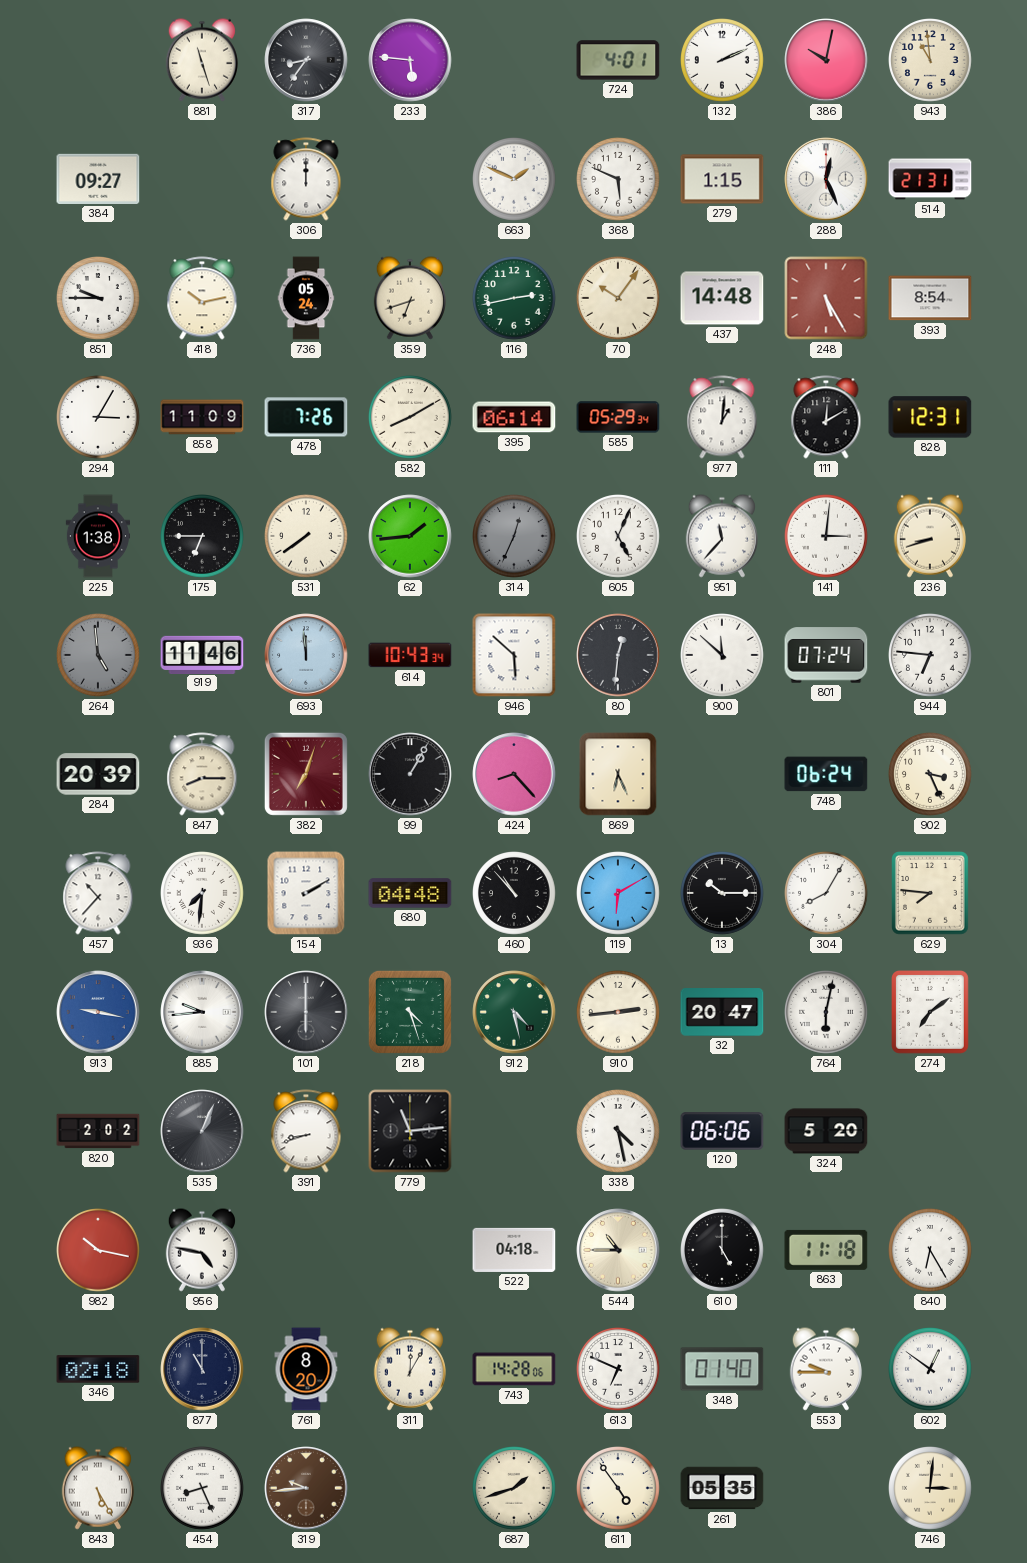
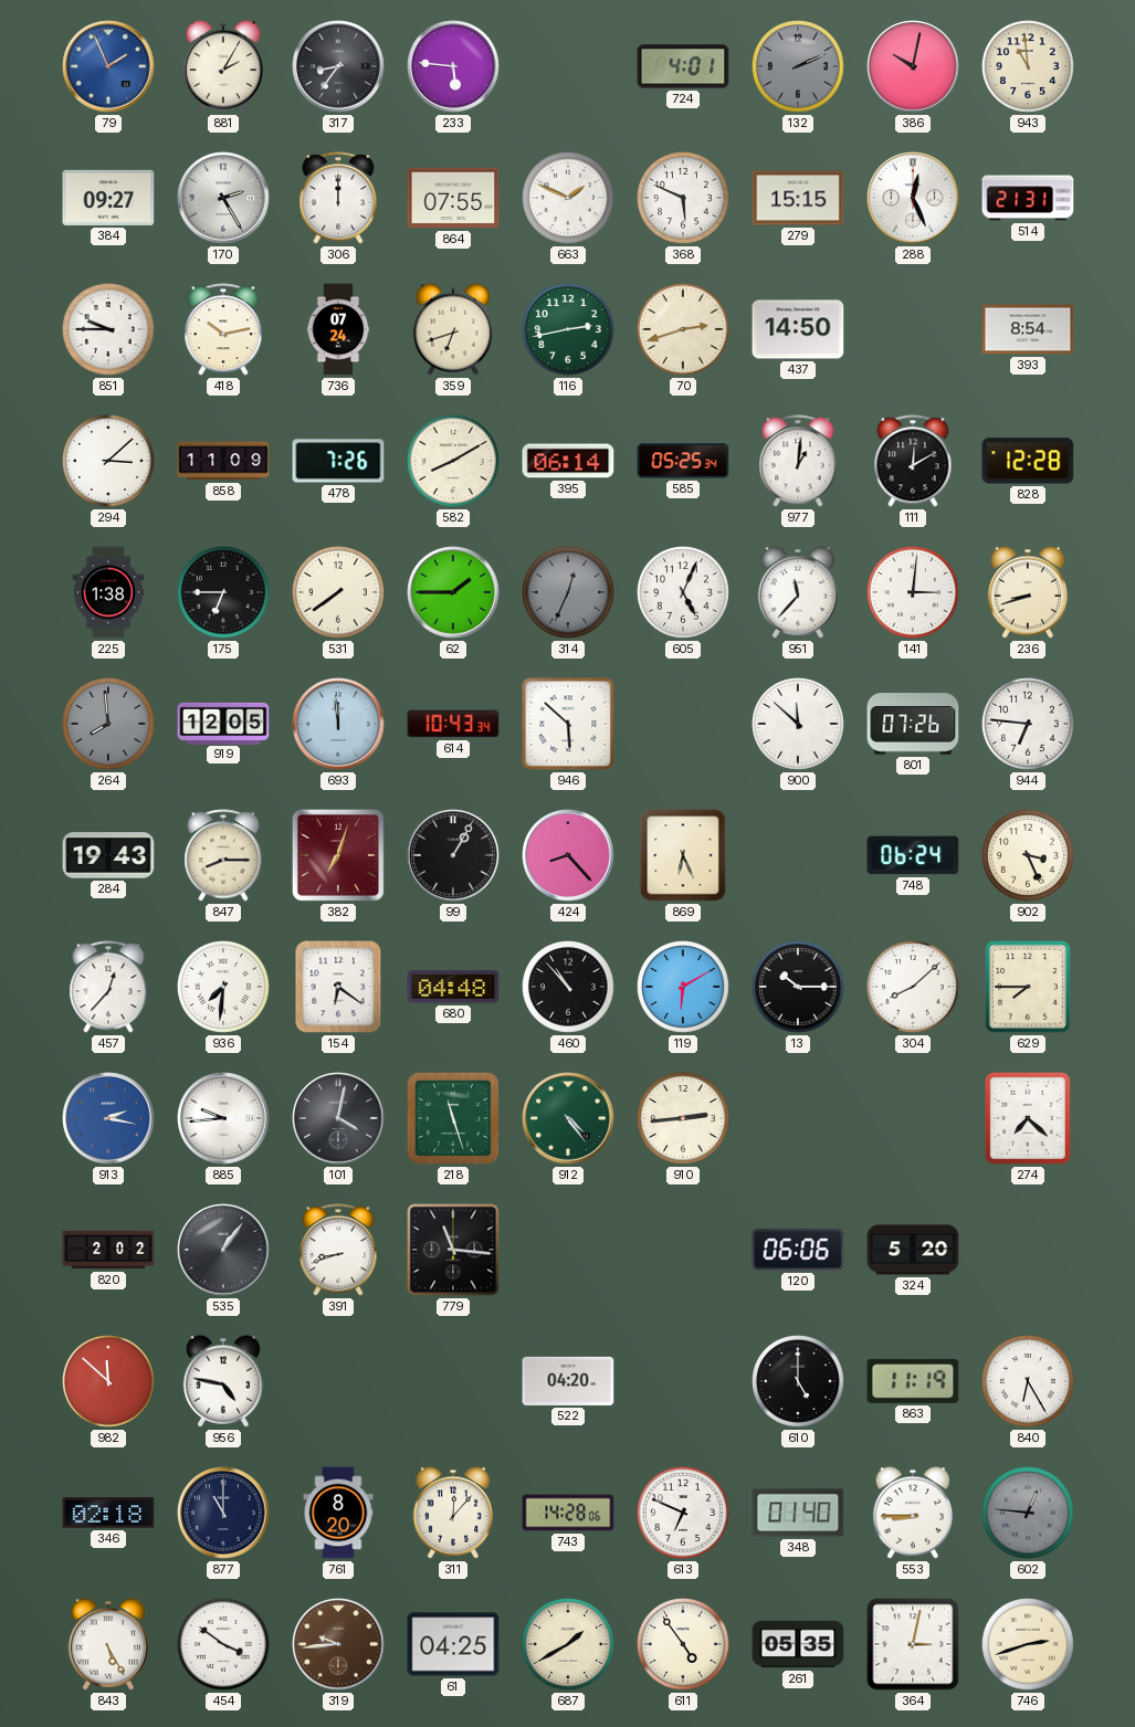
79: none -> 1:56 (108, 66)
881: 11:27 -> 2:05 (222, 66)
132 dial: white -> grey (799, 67)
170: none -> 2:25 (223, 198)
864: none -> 07:55 (453, 198)
279: 1:15 -> 15:15 (798, 198)
736: 05:24 -> 07:24 (338, 329)
70: 10:06 -> 2:42 (684, 330)
437: 14:48 -> 14:50 (798, 329)
248: 5:25 -> none (826, 298)
294: 3:05 -> 3:08 (109, 462)
585: 05:29 -> 05:25 (683, 461)
828: 12:31 -> 12:28 (1028, 461)
62: 1:44 -> 1:45 (453, 592)
264: 4:59 -> 7:59 (109, 725)
919: 11:46 -> 12:05 (223, 723)
80: 12:31 -> none (618, 655)
801: 07:24 -> 07:26 (913, 724)
284: 20:39 -> 19:43 (108, 855)
457: 10:37 -> 12:37 (108, 987)
154: 2:10 -> 6:21 (338, 987)
304: 8:05 -> 8:08 (914, 988)
629: 7:46 -> 7:45 (1029, 988)
913: 9:17 -> 2:17 (108, 1118)
101: 6:00 -> 4:02 (338, 1118)
218: 4:27 -> 11:27 (453, 1118)
912: 4:28 -> 4:24 (568, 1118)
32: 20:47 -> none (722, 1012)
764: 6:02 -> none (827, 1013)
274: 7:09 -> 7:22 (1029, 1119)
535: 1:04 -> 1:06 (223, 1250)
779: 11:14 -> 11:16 (453, 1250)
338: 4:28 -> none (619, 1132)
982: 10:17 -> 11:52 (109, 1382)
522: 04:18 -> 04:20 (568, 1381)
544: 10:45 -> none (618, 1250)
863: 11:18 -> 11:19 (913, 1381)
311: 12:05 -> 12:07 (452, 1513)
553: 9:45 -> 8:45 (912, 1513)
602: 12:51 -> 12:46 (1029, 1514)
602 dial: white -> grey (1029, 1514)
454: 8:26 -> 3:51 (224, 1645)
61: none -> 04:25 (453, 1644)
687: 1:42 -> 1:40 (569, 1645)
364: none -> 3:02 (913, 1644)
746: 3:01 -> 2:42 (1029, 1645)
